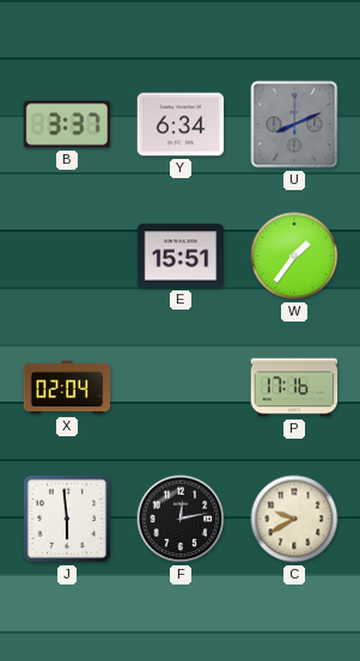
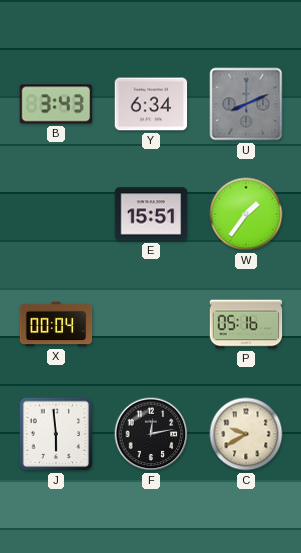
B: 3:37 -> 3:43 (56, 104)
X: 02:04 -> 00:04 (56, 324)
P: 17:16 -> 05:16 (246, 324)
